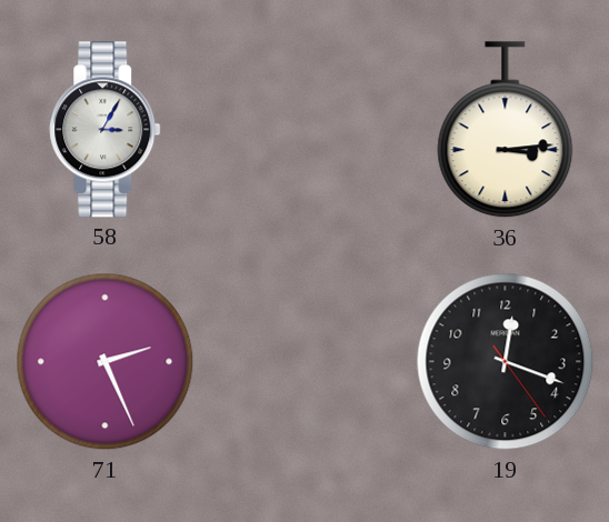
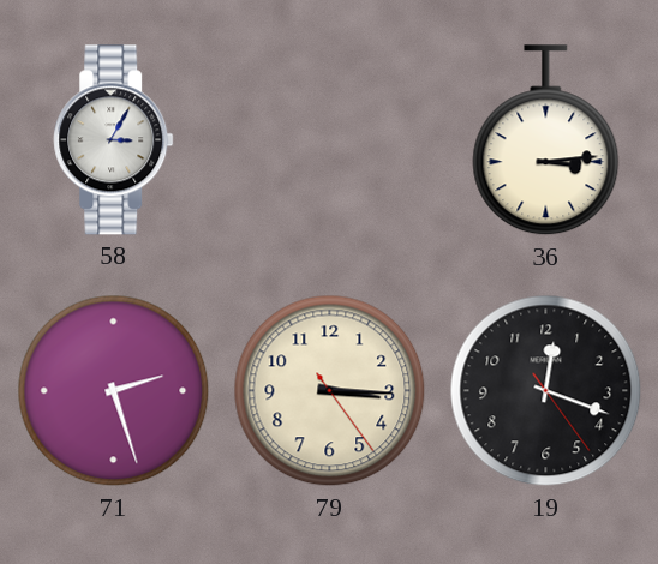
71: 2:26 -> 2:27 (114, 391)
79: none -> 3:15 (330, 391)
